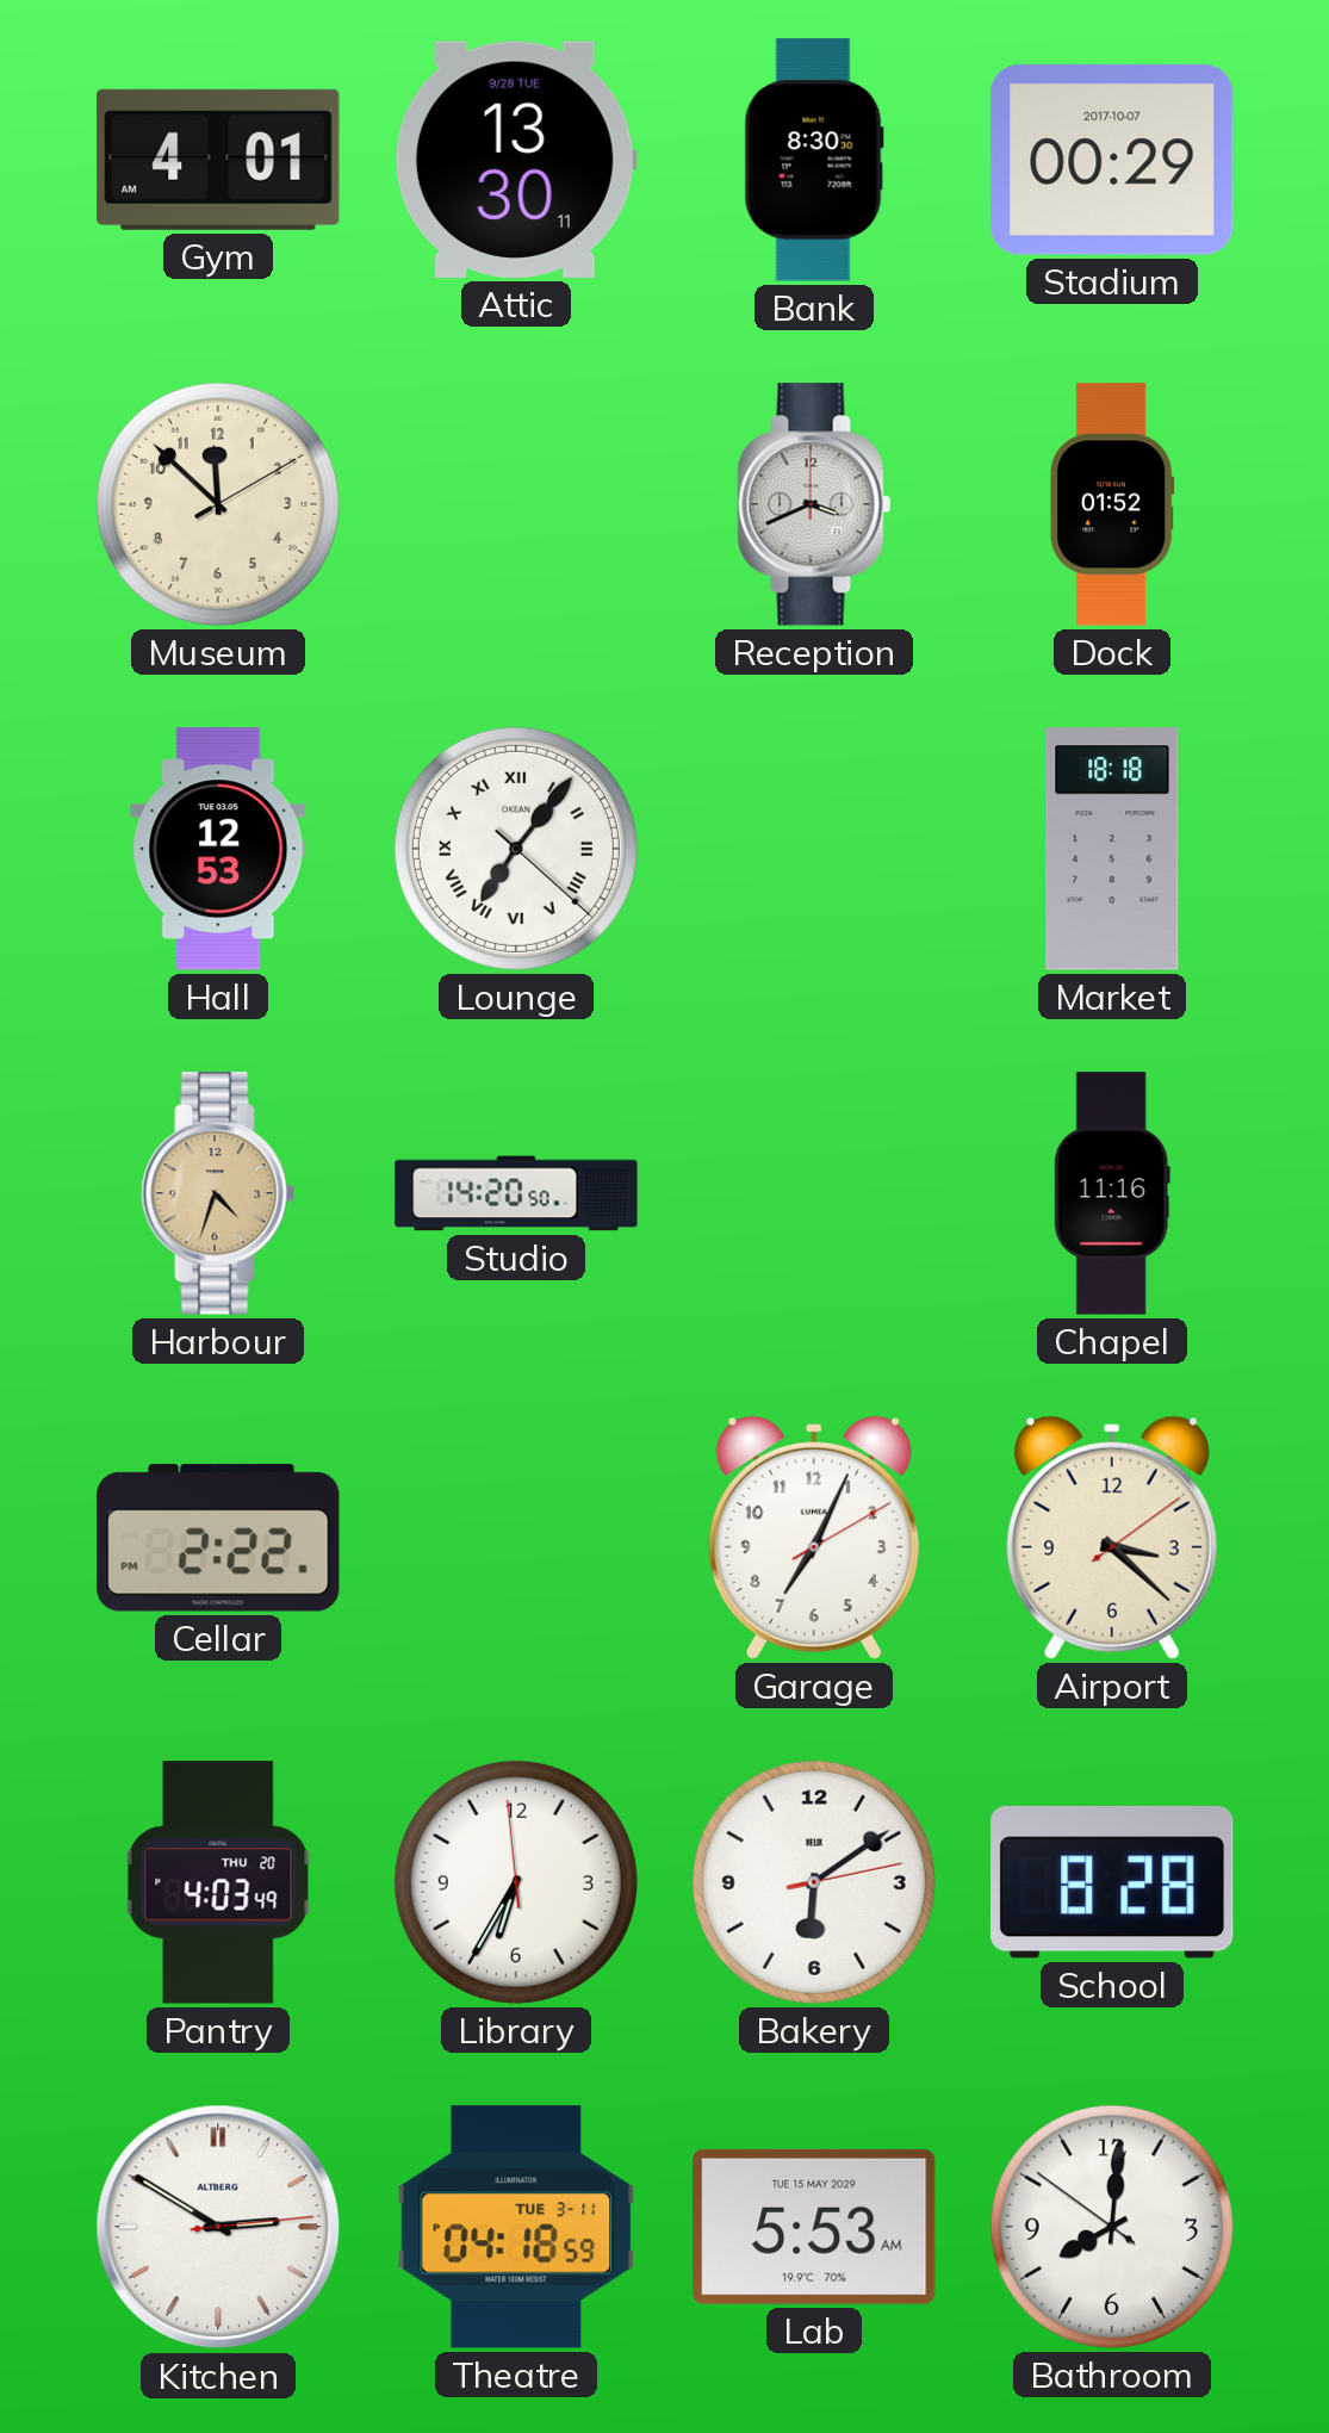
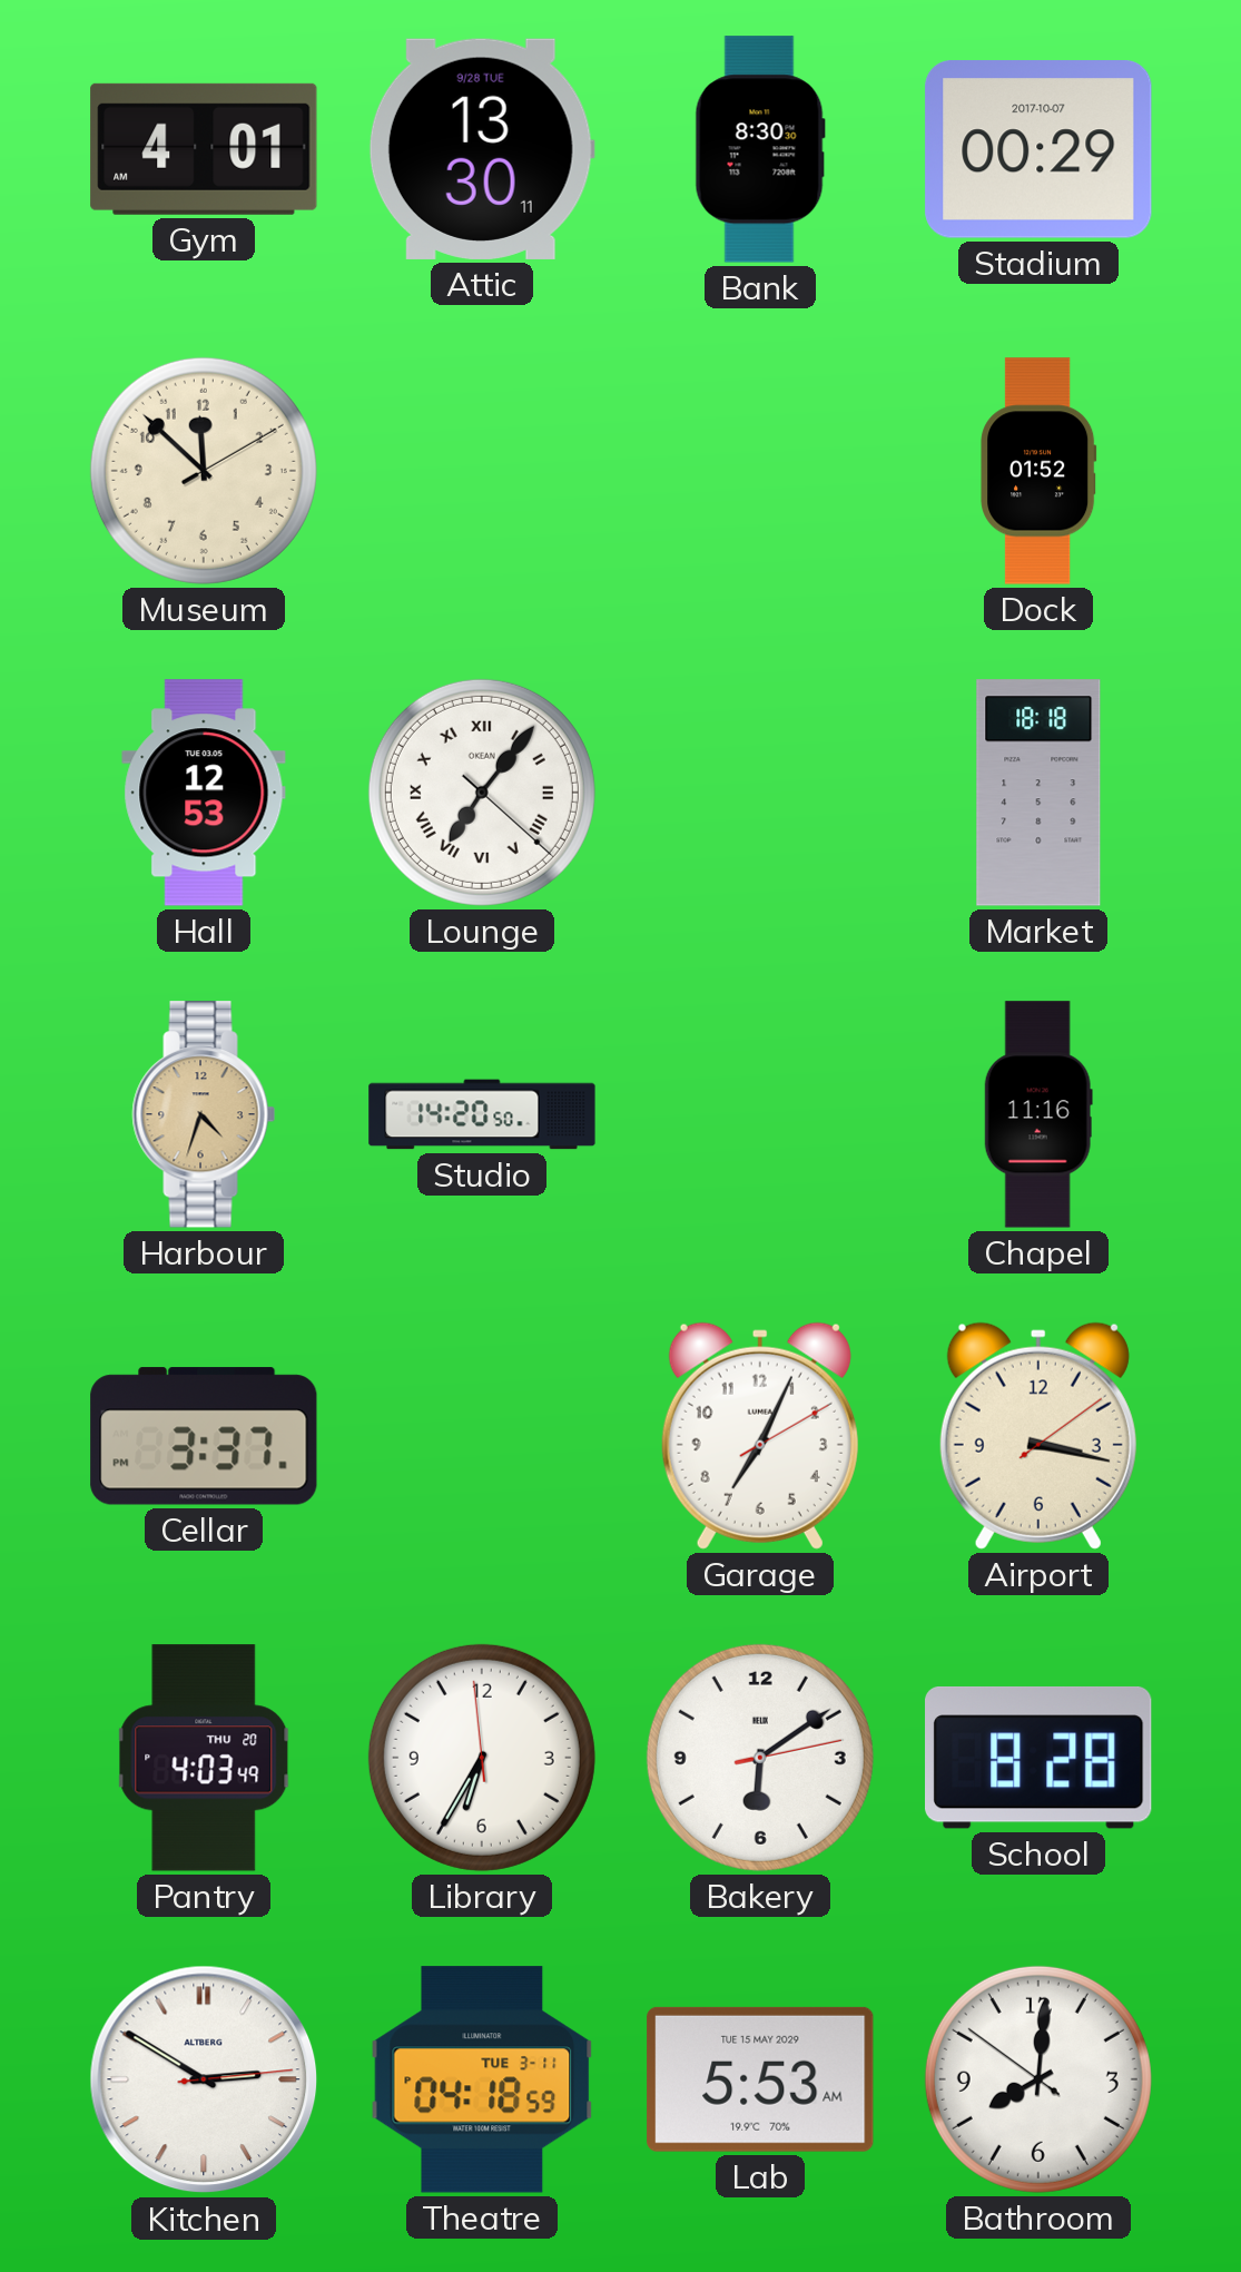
Reception: 3:41 -> none (814, 504)
Cellar: 2:22 -> 3:37 (204, 1436)
Airport: 3:22 -> 3:17 (1038, 1436)
